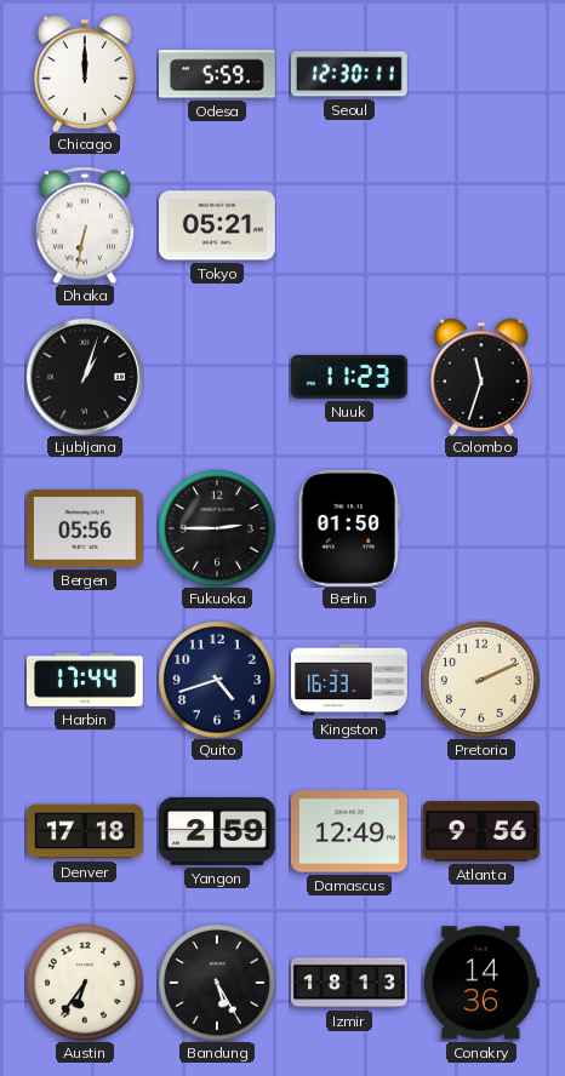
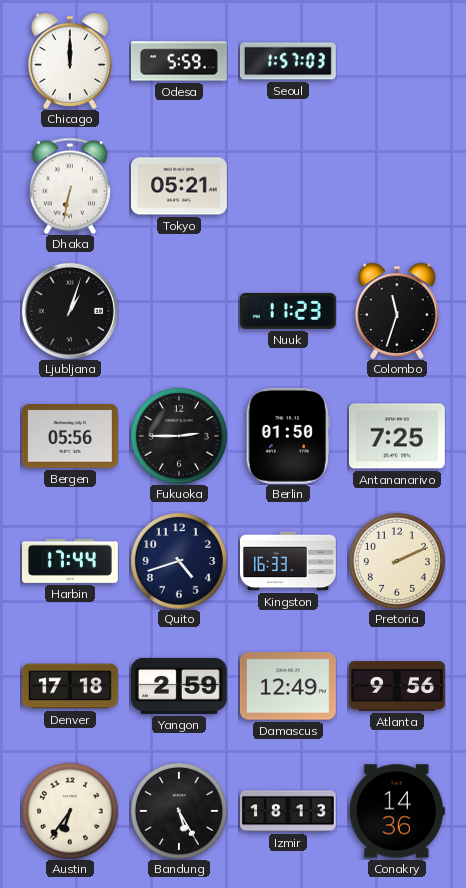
Seoul: 12:30 -> 1:57 (288, 61)
Antananarivo: none -> 7:25 (397, 436)
